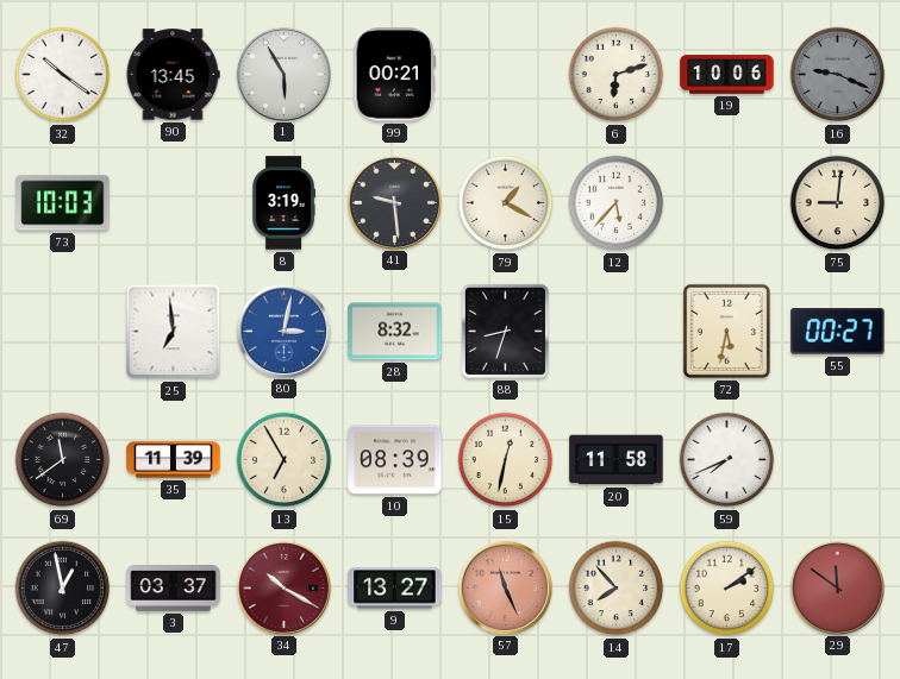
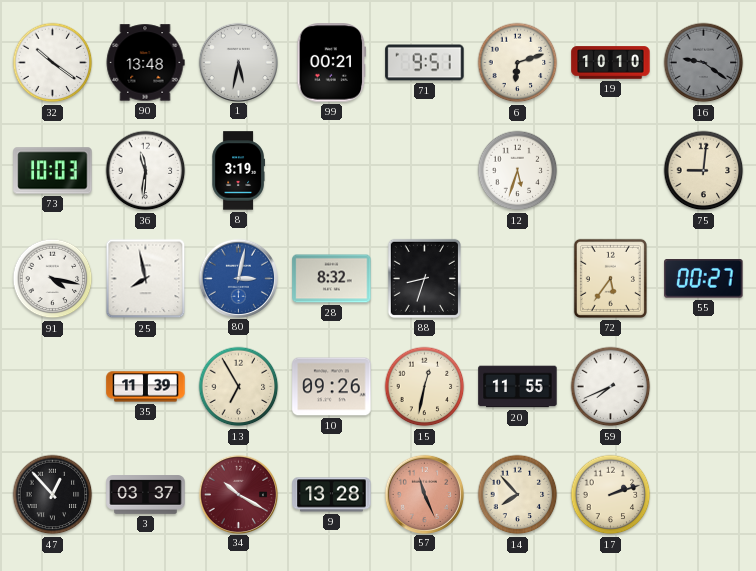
90: 13:45 -> 13:48 (145, 63)
1: 5:55 -> 5:32 (238, 62)
71: none -> 9:51 (425, 63)
19: 10:06 -> 10:10 (611, 63)
16: 9:19 -> 9:21 (704, 63)
36: none -> 11:31 (146, 171)
41: 9:29 -> none (394, 202)
79: 1:20 -> none (506, 203)
12: 5:37 -> 5:33 (518, 171)
91: none -> 4:17 (53, 279)
25: 6:59 -> 7:58 (146, 279)
72: 5:32 -> 5:36 (610, 278)
69: 11:39 -> none (63, 460)
10: 08:39 -> 09:26 (332, 387)
20: 11:58 -> 11:55 (518, 387)
47: 12:58 -> 12:53 (53, 495)
9: 13:27 -> 13:28 (332, 495)
17: 2:09 -> 2:12 (611, 495)
29: 11:51 -> none (837, 587)
